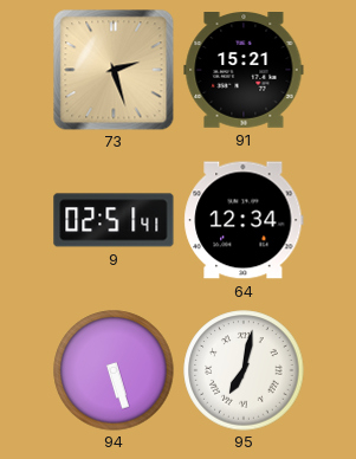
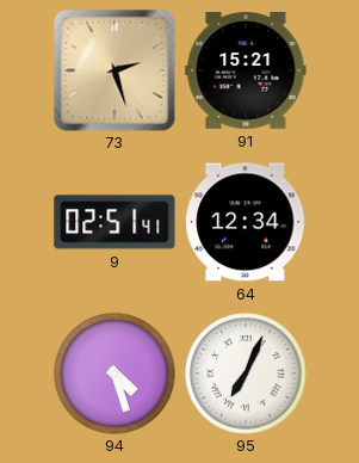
94: 5:27 -> 4:27 (114, 374)
95: 7:02 -> 7:04 (246, 374)
